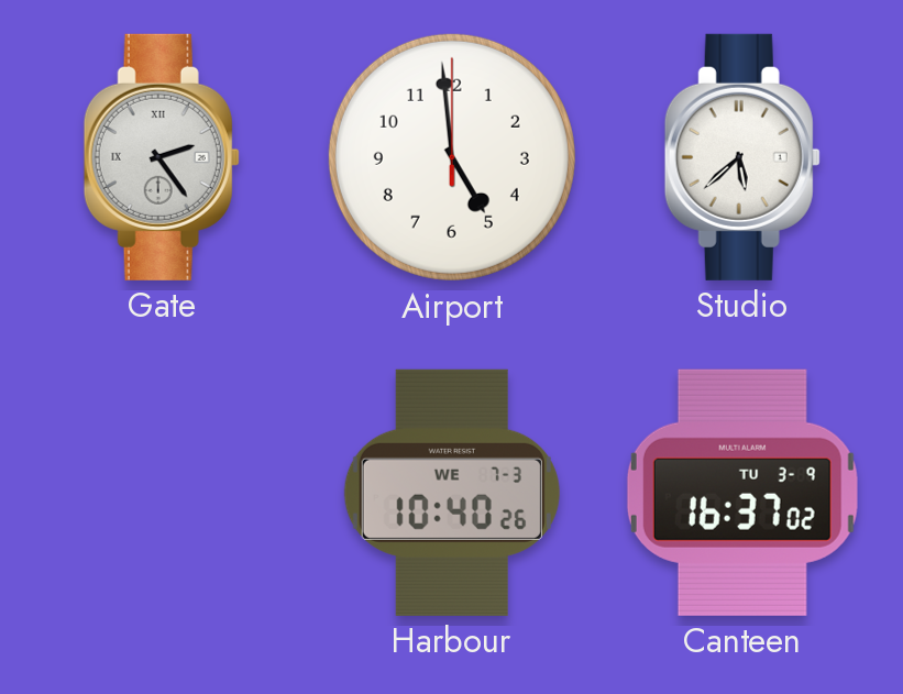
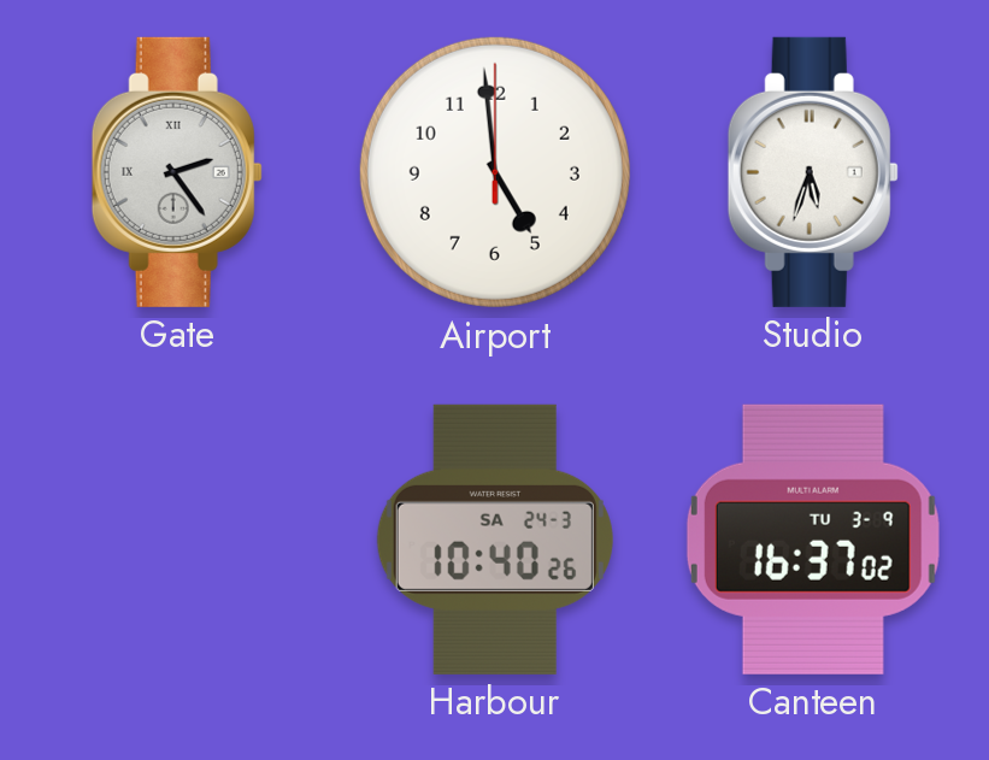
Studio: 5:38 -> 5:33 (813, 172)
Harbour date: WE 7-3 -> SA 24-3 (495, 540)
